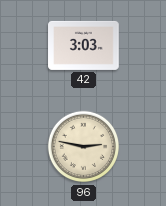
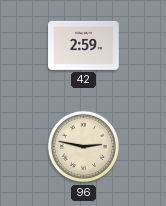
42: 3:03 -> 2:59 (84, 45)
